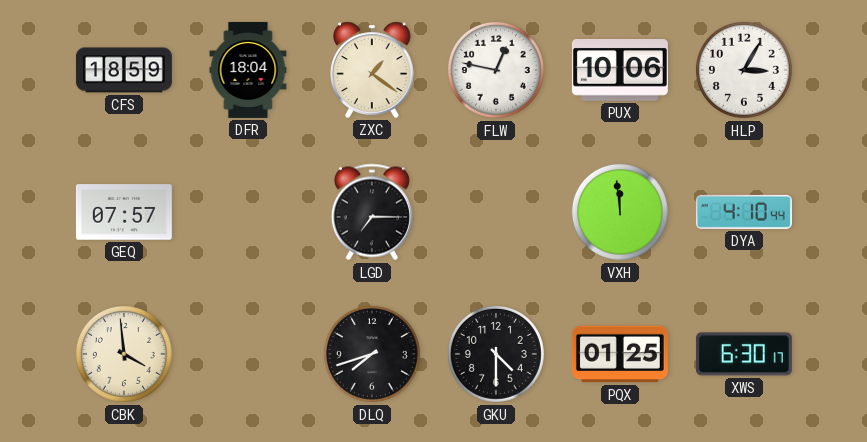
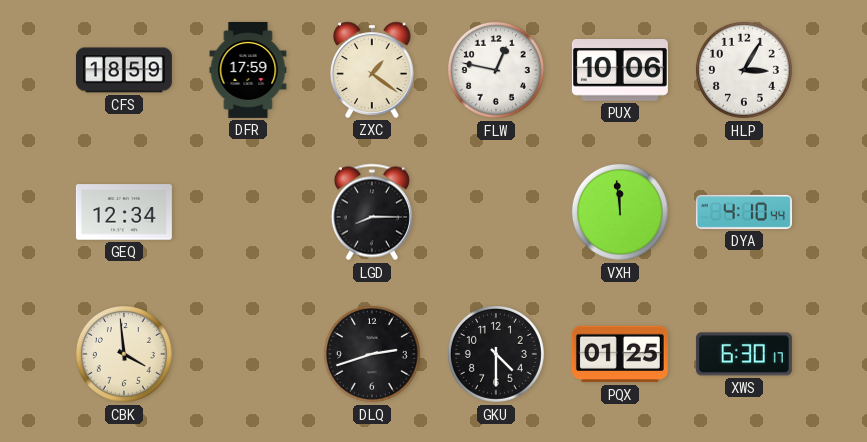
DFR: 18:04 -> 17:59 (248, 70)
GEQ: 07:57 -> 12:34 (124, 212)
LGD: 7:15 -> 8:15 (372, 212)
DLQ: 7:42 -> 2:42 (372, 354)
